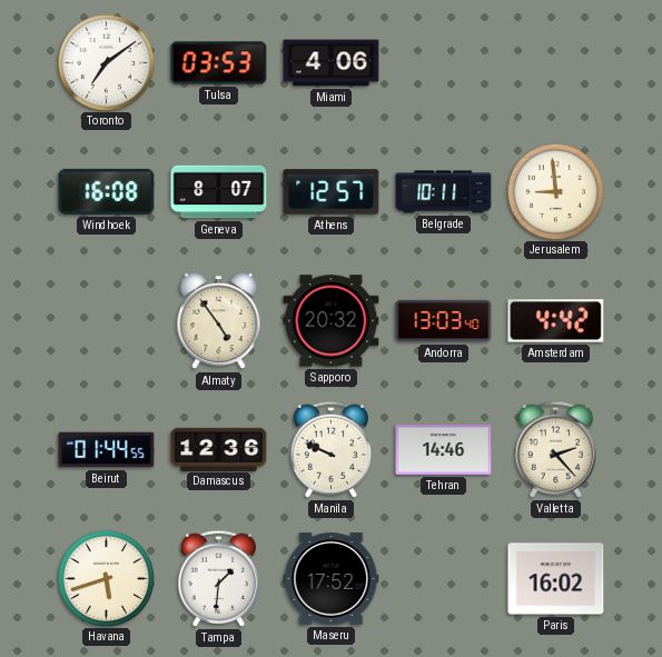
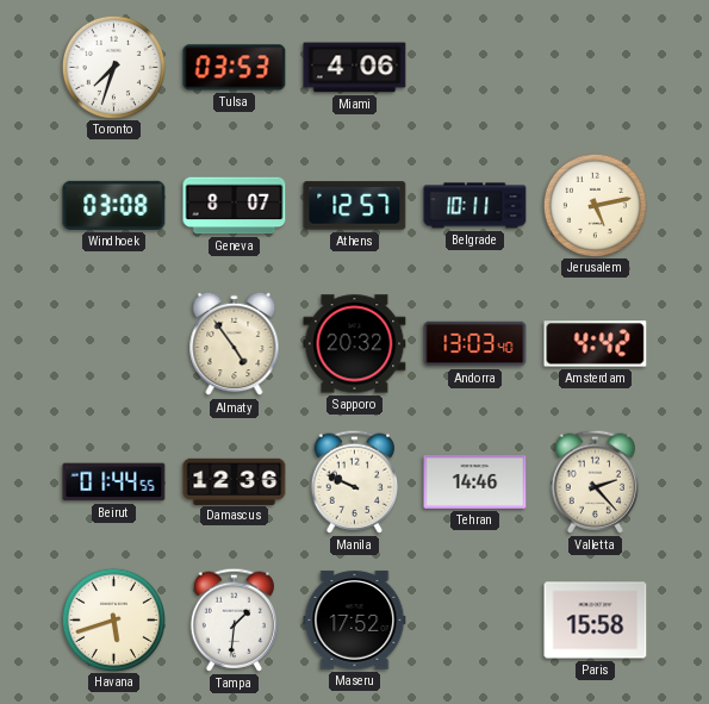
Toronto: 7:09 -> 7:33 (113, 67)
Windhoek: 16:08 -> 03:08 (114, 205)
Jerusalem: 8:59 -> 5:13 (595, 205)
Paris: 16:02 -> 15:58 (596, 621)
